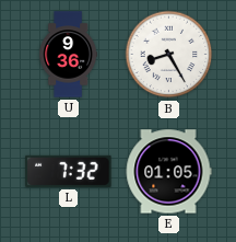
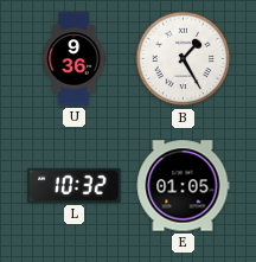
B: 8:25 -> 1:25 (184, 59)
L: 7:32 -> 10:32 (75, 185)
